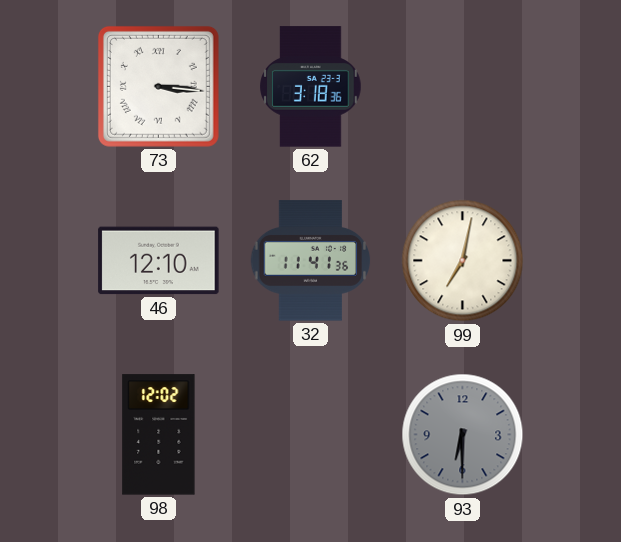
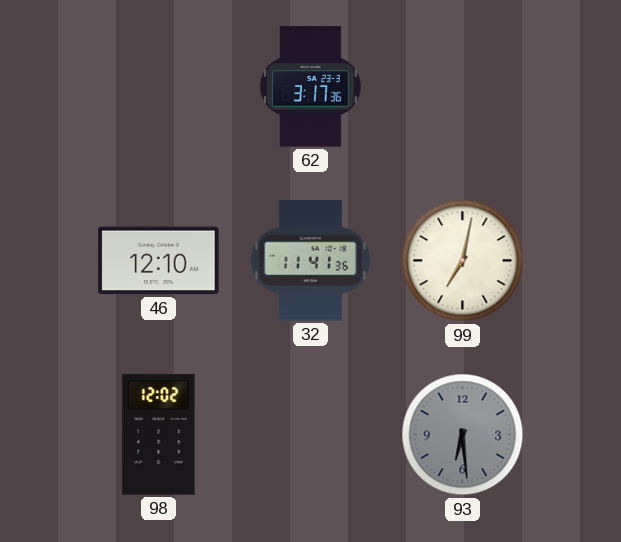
73: 3:16 -> none (158, 86)
62: 3:18 -> 3:17 (311, 87)
93: 6:30 -> 6:29 (463, 435)
